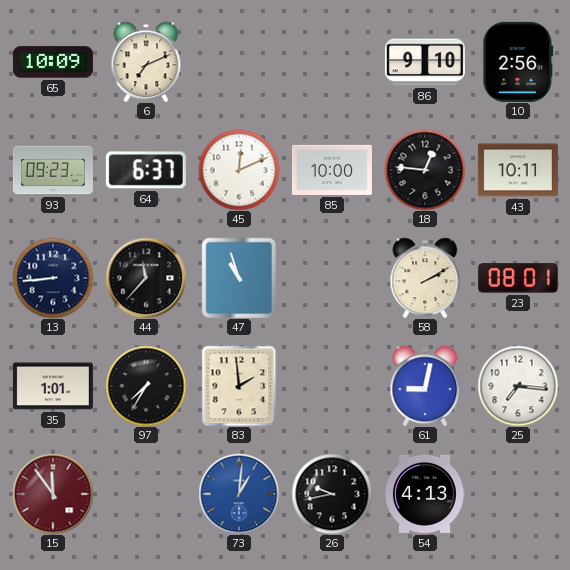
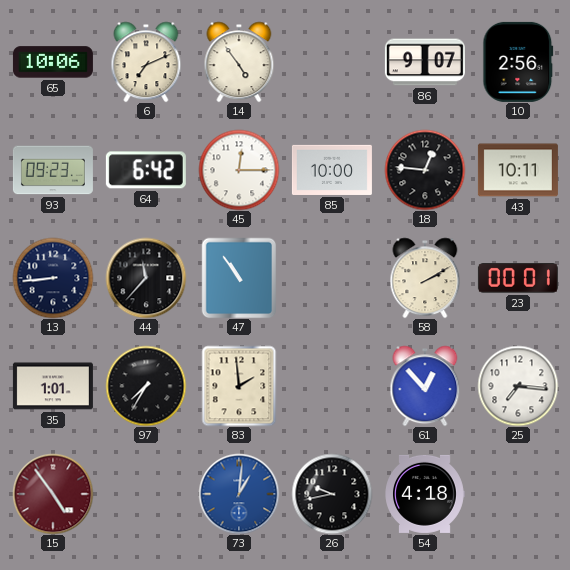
65: 10:09 -> 10:06 (53, 62)
14: none -> 4:54 (239, 62)
86: 9:10 -> 9:07 (425, 62)
64: 6:37 -> 6:42 (146, 170)
45: 12:11 -> 12:15 (239, 170)
47: 10:57 -> 10:54 (239, 278)
23: 08:01 -> 00:01 (518, 278)
61: 9:02 -> 12:53 (425, 386)
15: 11:54 -> 4:54 (53, 494)
54: 4:13 -> 4:18 (425, 494)
